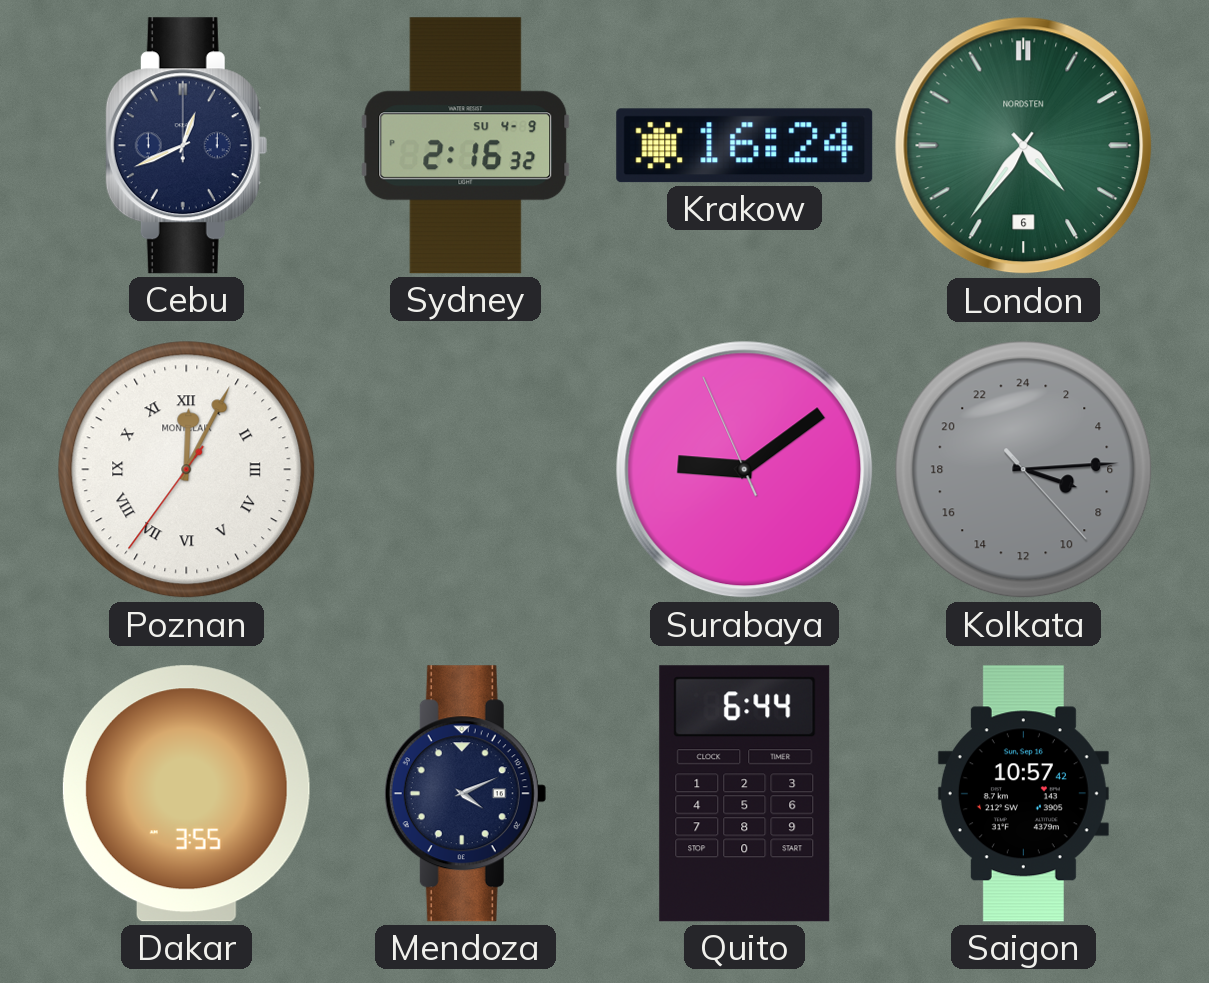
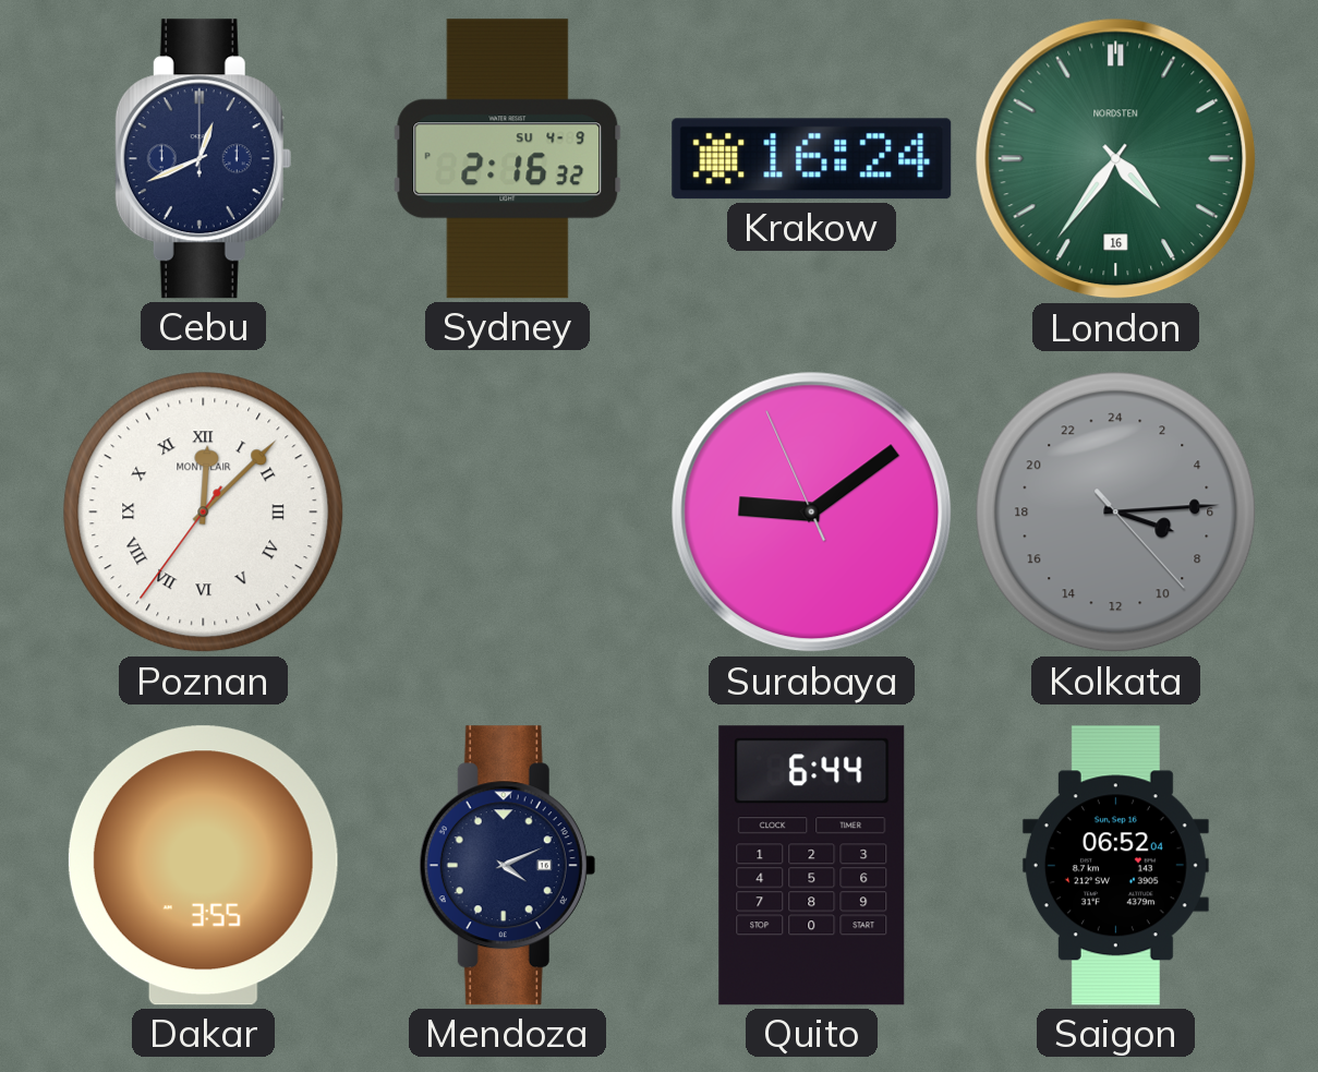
London date: 6 -> 16 (1116, 159)
Poznan: 12:04 -> 12:07 (204, 513)
Saigon: 10:57 -> 06:52 (1115, 866)
